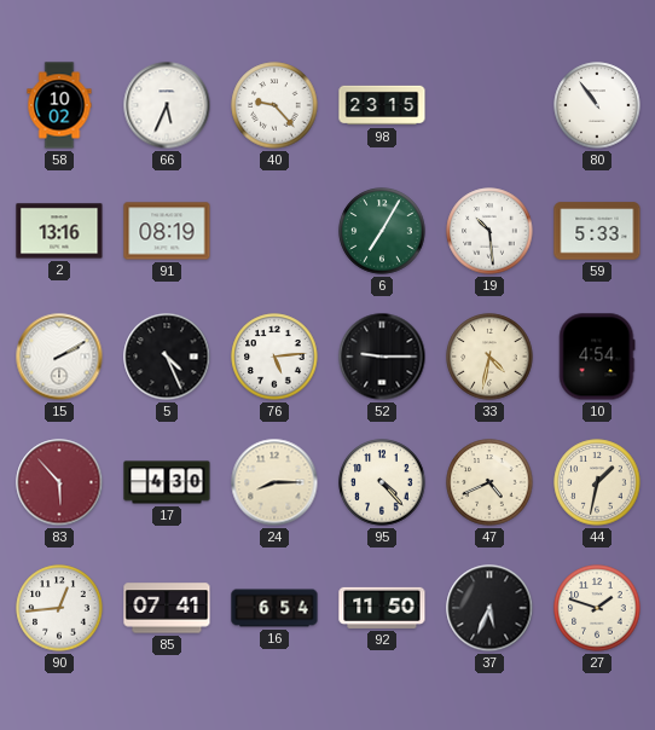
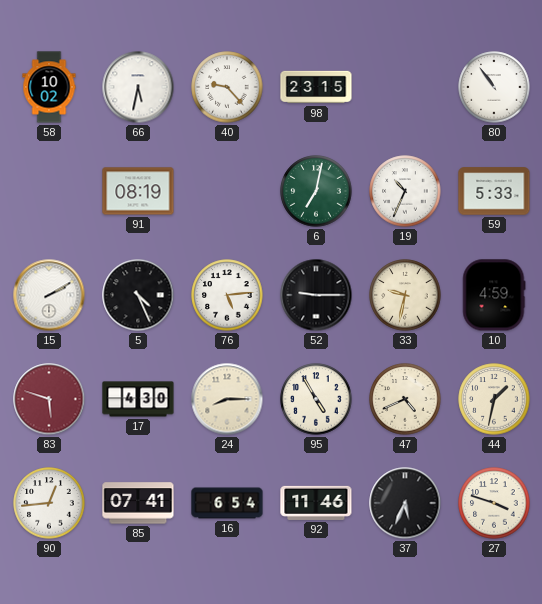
66: 5:34 -> 5:32 (138, 87)
2: 13:16 -> none (59, 231)
6: 7:05 -> 7:02 (316, 191)
19: 10:29 -> 10:34 (405, 191)
33: 4:32 -> 9:32 (405, 295)
10: 4:54 -> 4:59 (494, 295)
83: 5:53 -> 5:48 (49, 399)
95: 4:23 -> 4:55 (316, 399)
92: 11:50 -> 11:46 (316, 503)
27: 1:48 -> 3:48 (494, 503)
